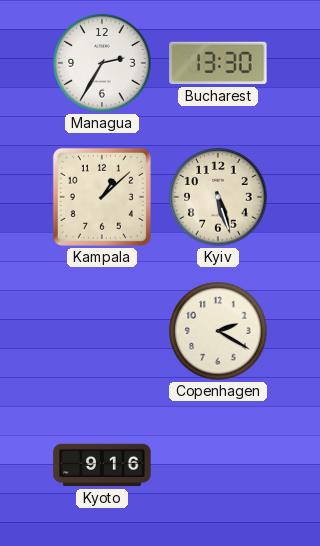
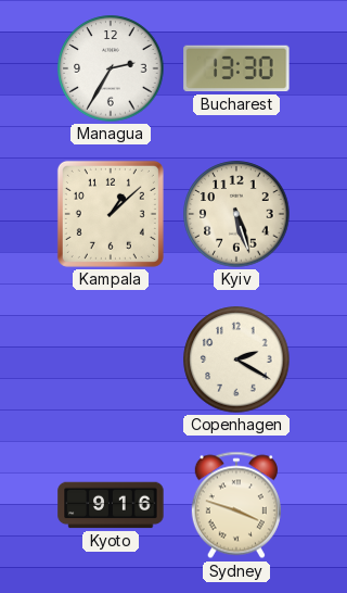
Sydney: none -> 3:48 (236, 505)
